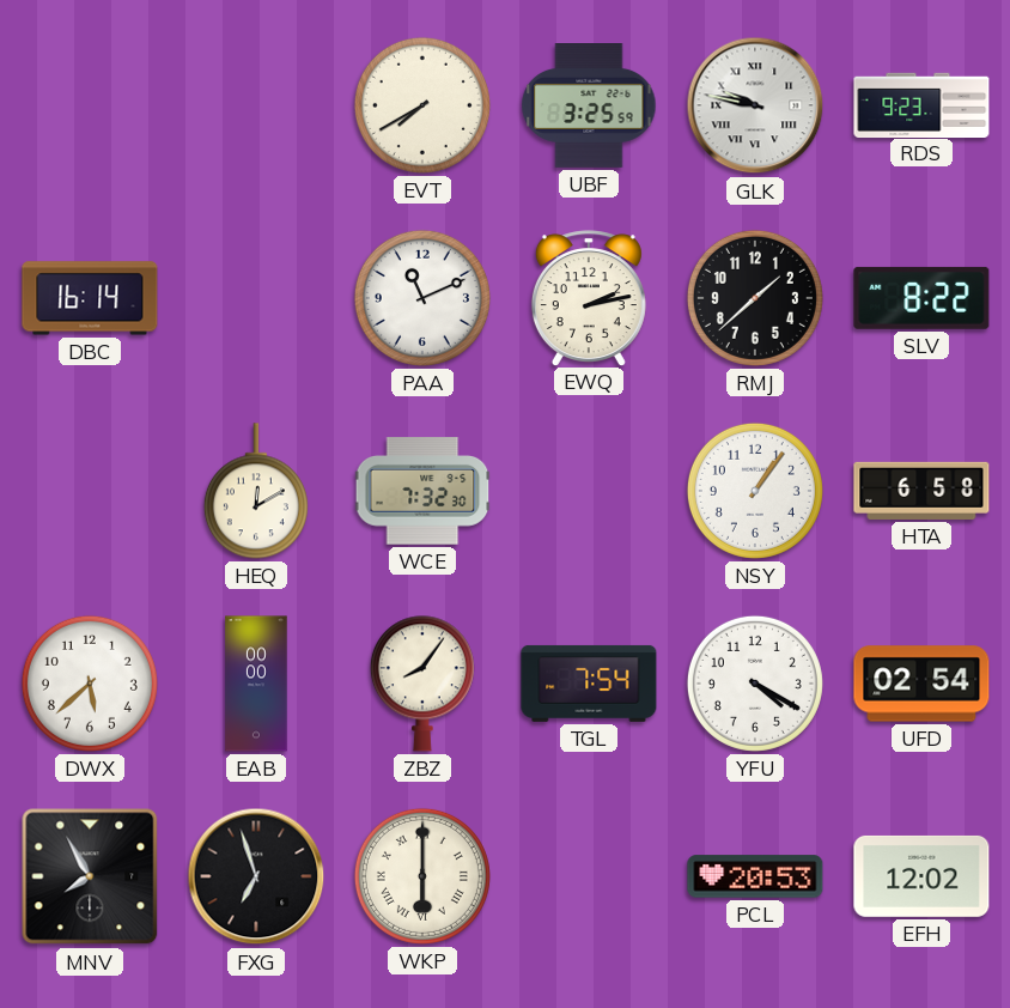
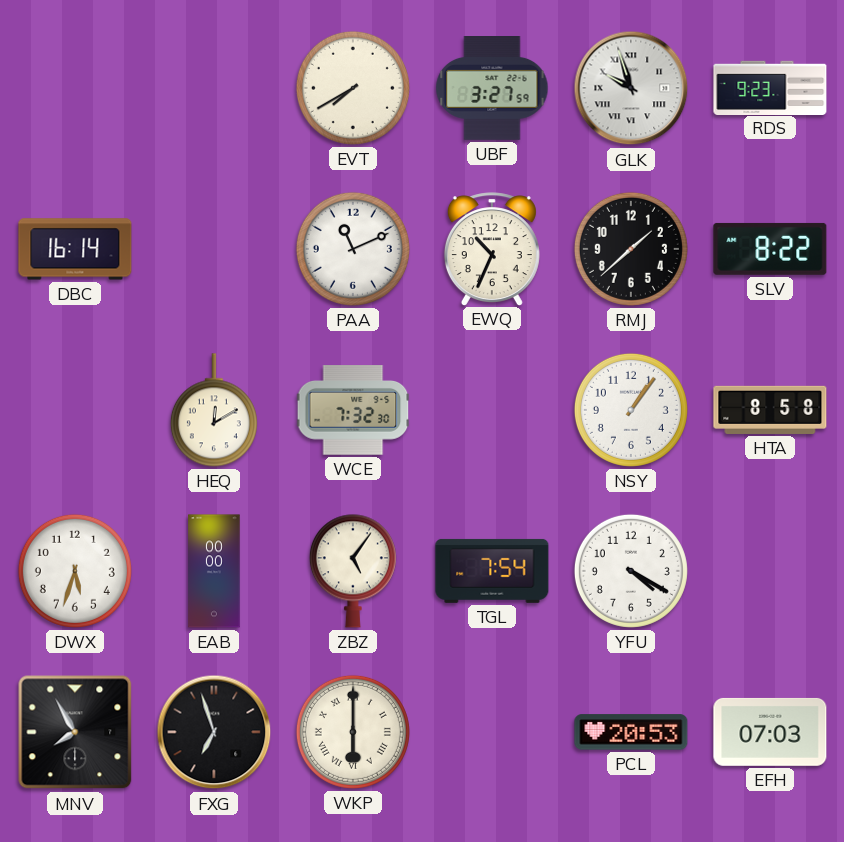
UBF: 3:25 -> 3:27 (492, 89)
GLK: 9:47 -> 9:57 (631, 88)
EWQ: 2:13 -> 10:34 (492, 249)
HTA: 6:58 -> 8:58 (770, 410)
DWX: 5:38 -> 5:33 (75, 571)
ZBZ: 8:06 -> 5:06 (353, 571)
UFD: 02:54 -> none (921, 684)
EFH: 12:02 -> 07:03 (770, 732)
